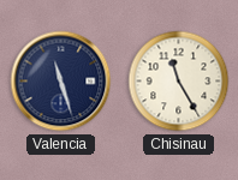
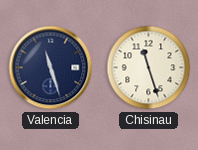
Chisinau: 11:25 -> 11:27 (149, 68)
